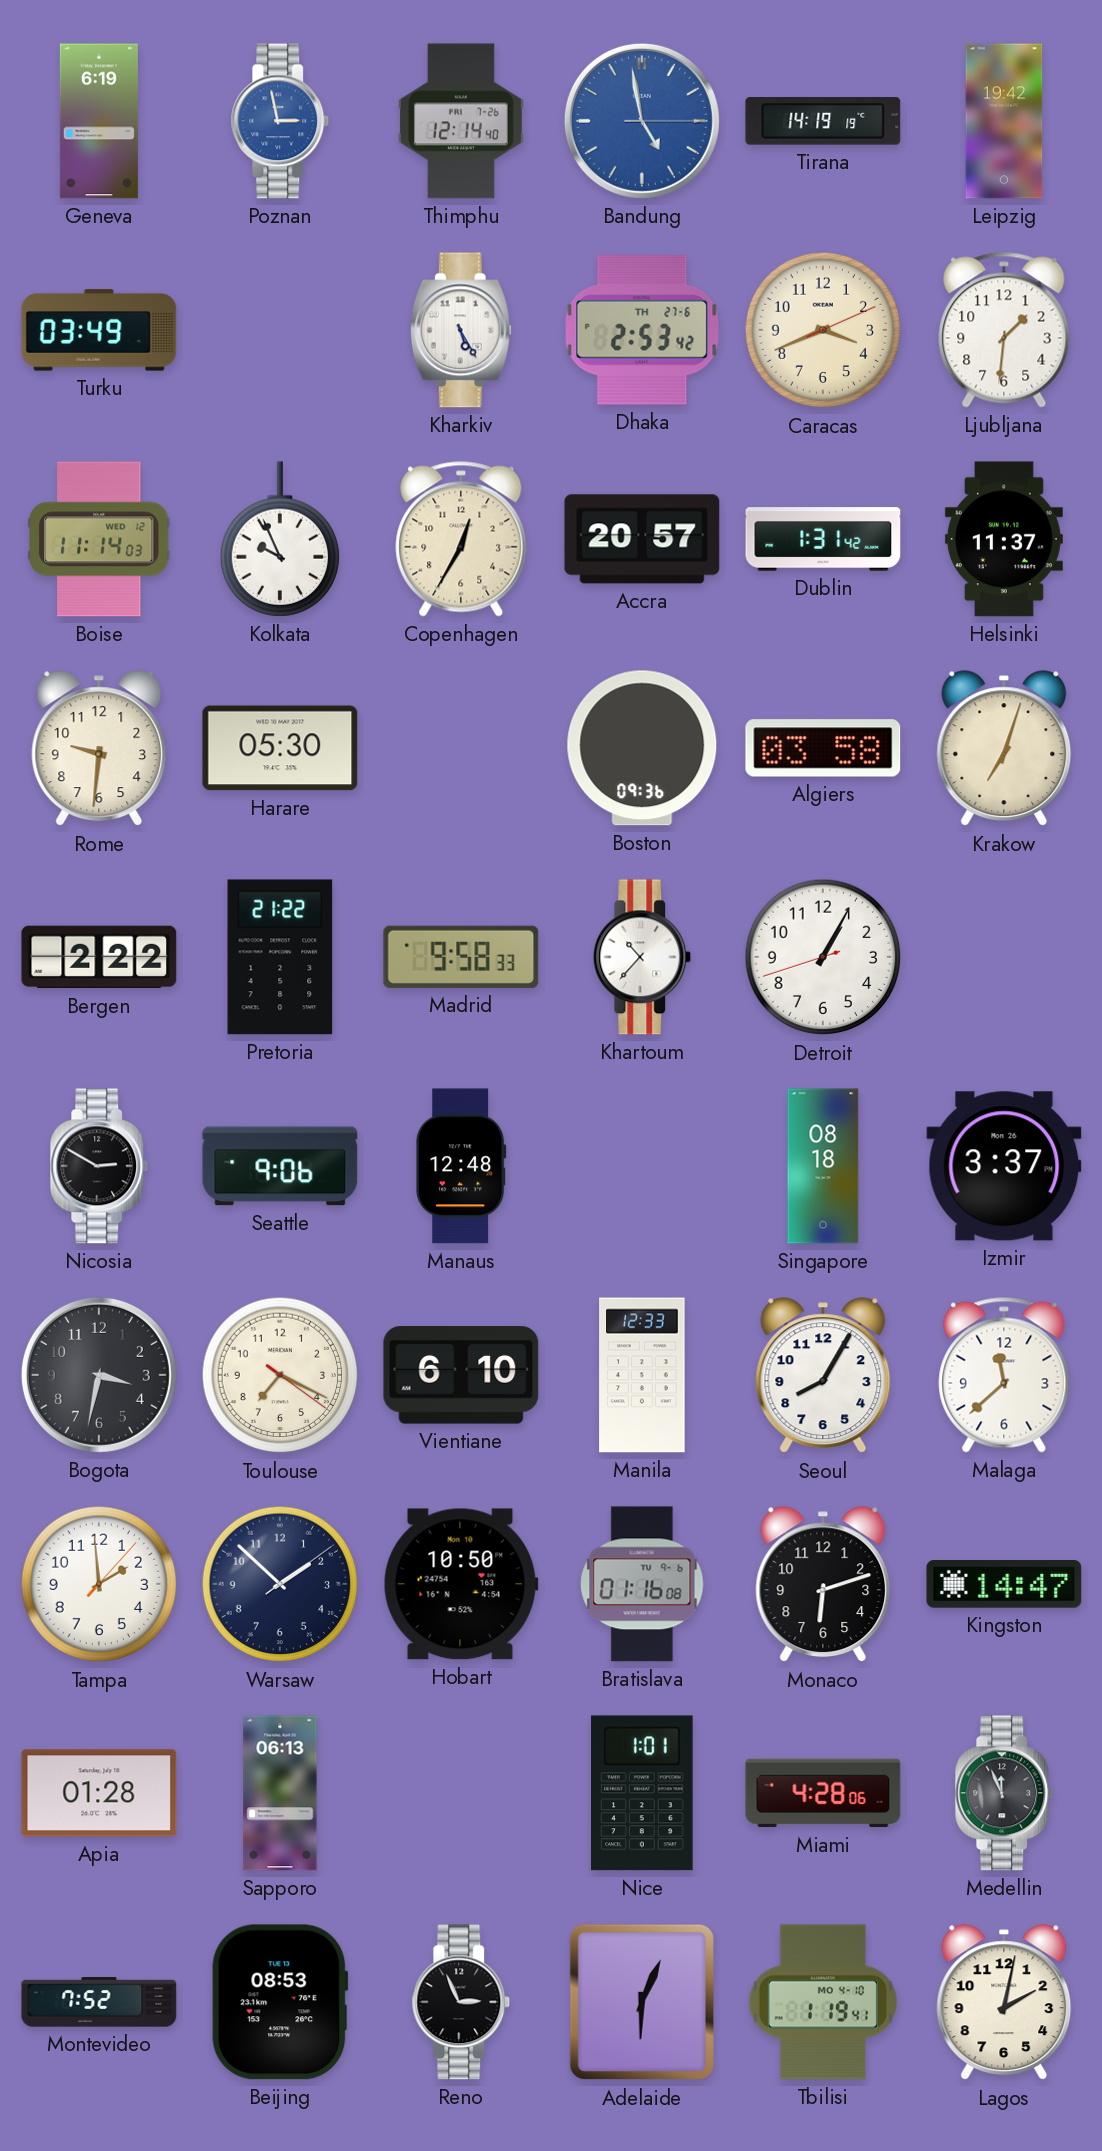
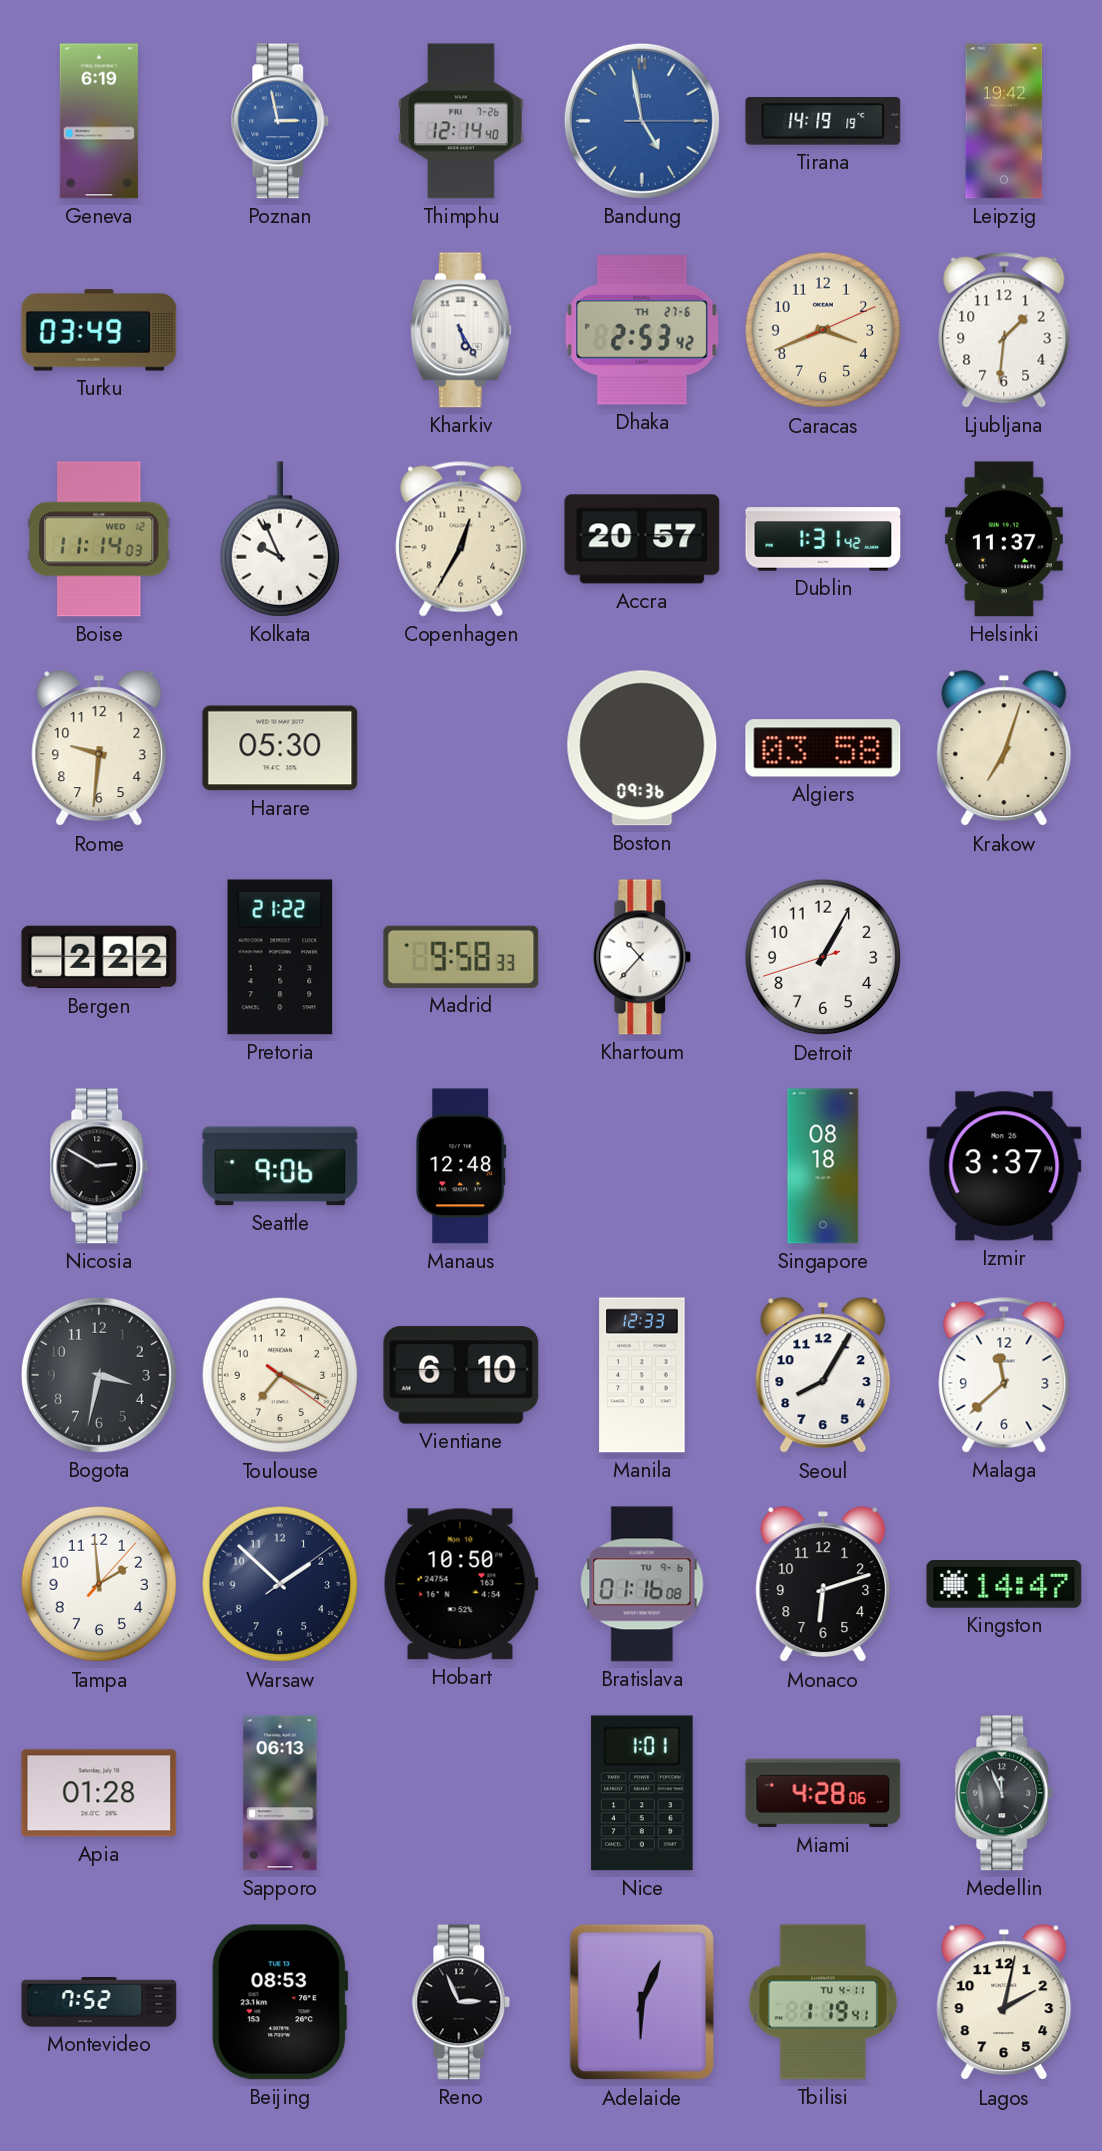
Tbilisi date: MO 4-10 -> TU 4-11 (823, 2002)
